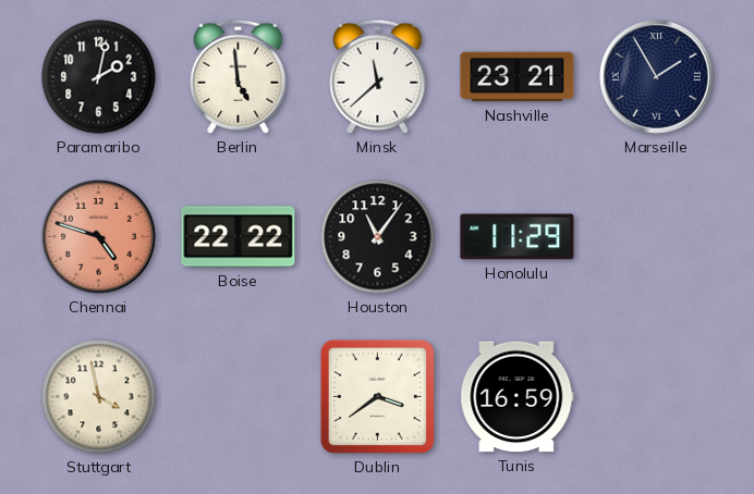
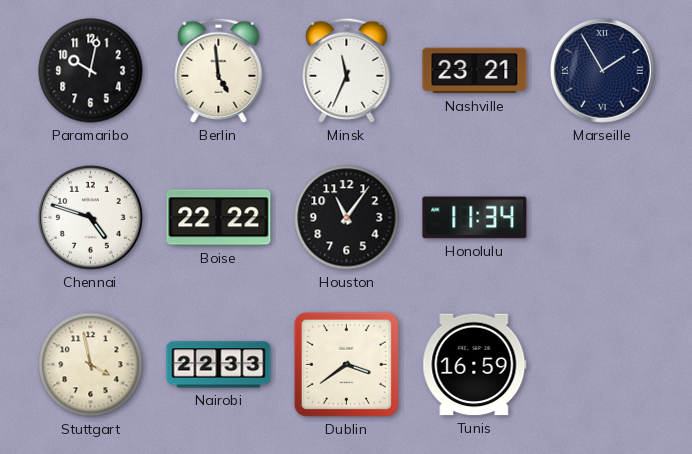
Paramaribo: 2:02 -> 10:02 (91, 71)
Minsk: 11:38 -> 11:34 (347, 70)
Chennai dial: salmon -> white (91, 218)
Honolulu: 11:29 -> 11:34 (475, 218)
Nairobi: none -> 22:33 (219, 365)
